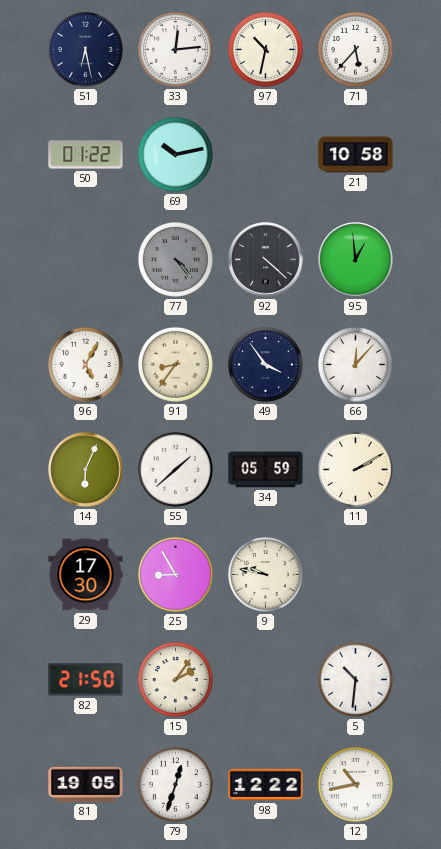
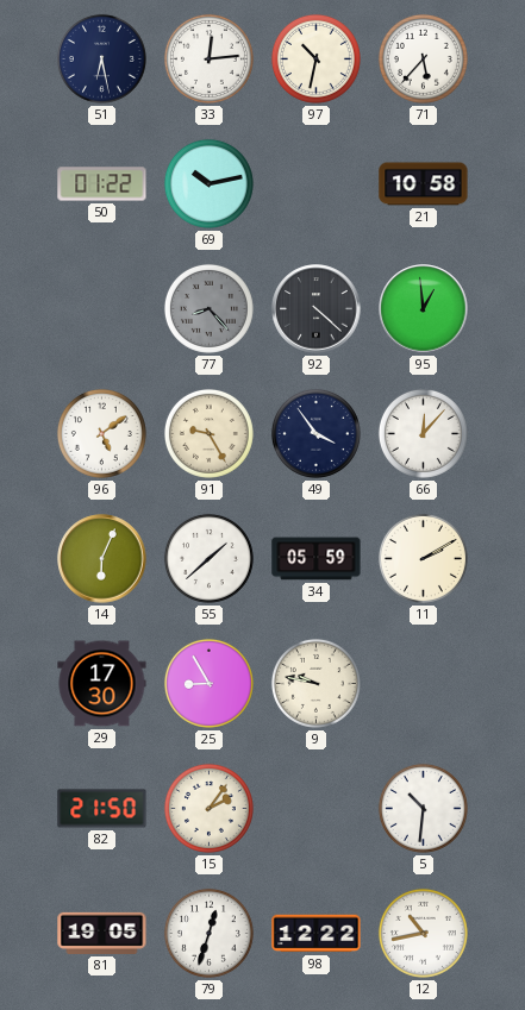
77: 4:23 -> 8:23 (208, 308)
96: 5:05 -> 5:09 (101, 433)
91: 8:36 -> 9:25 (208, 433)
